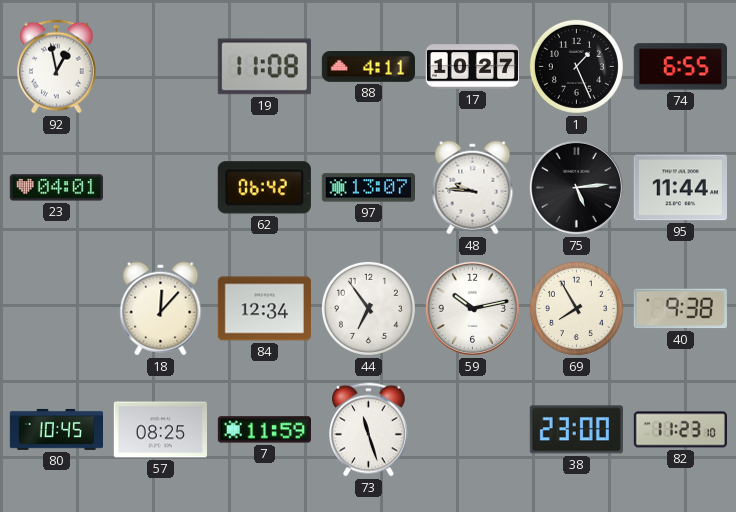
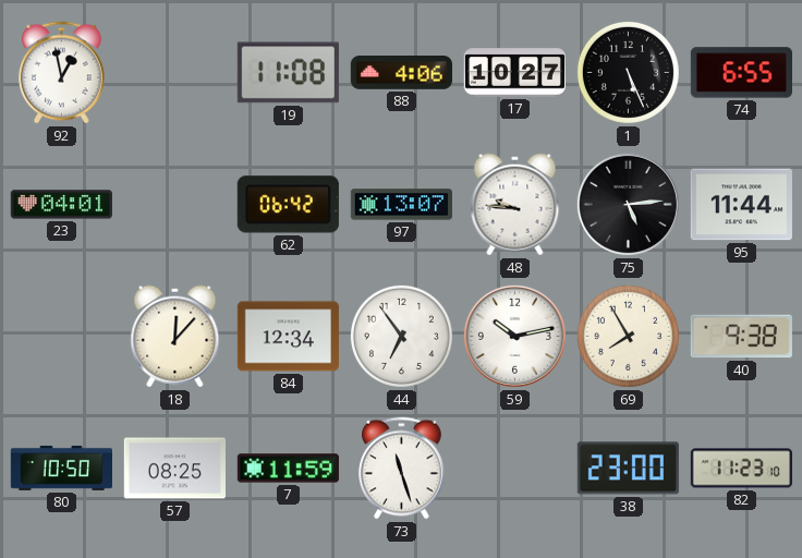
88: 4:11 -> 4:06 (401, 73)
1: 1:26 -> 5:26 (628, 72)
80: 10:45 -> 10:50 (61, 468)
